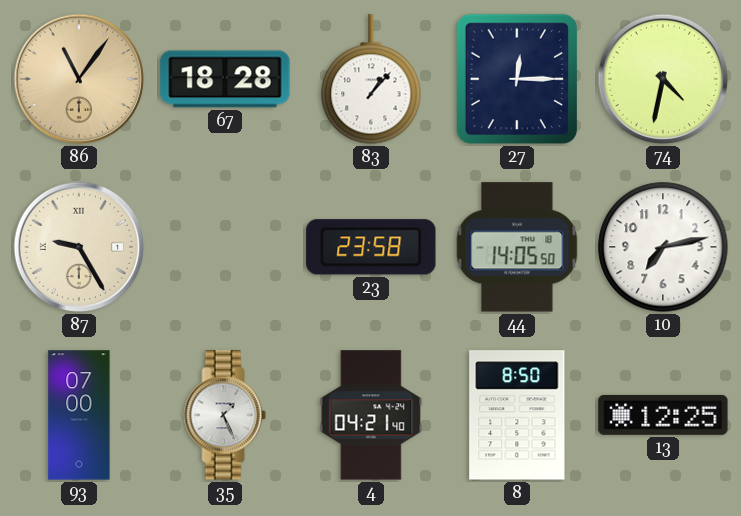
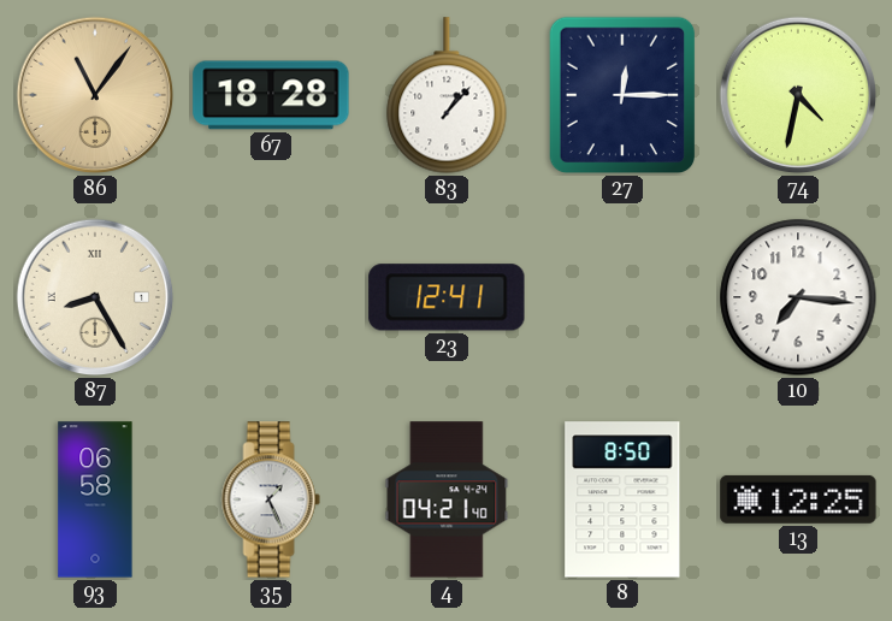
87: 9:25 -> 8:25 (95, 297)
23: 23:58 -> 12:41 (447, 297)
44: 14:05 -> none (517, 247)
10: 7:13 -> 7:16 (798, 297)
93: 07:00 -> 06:58 (95, 499)
